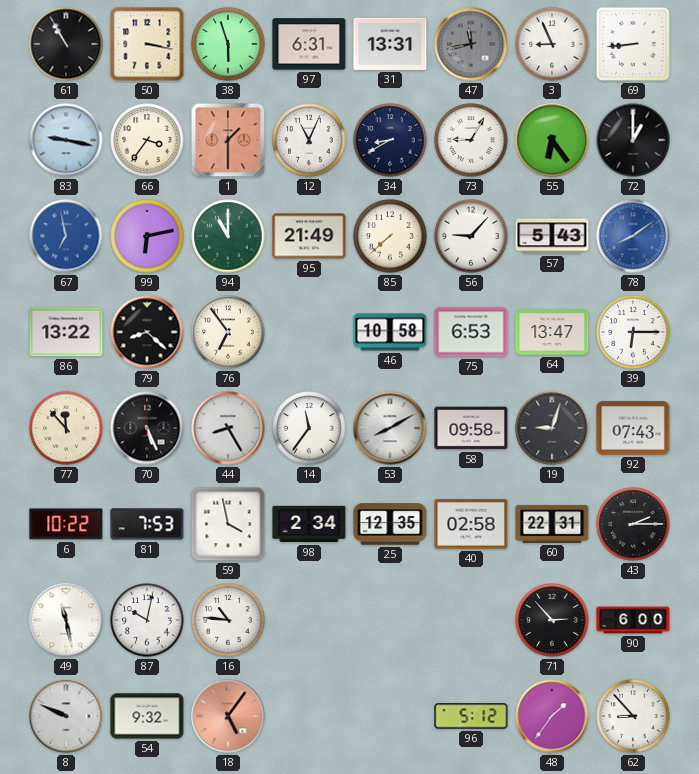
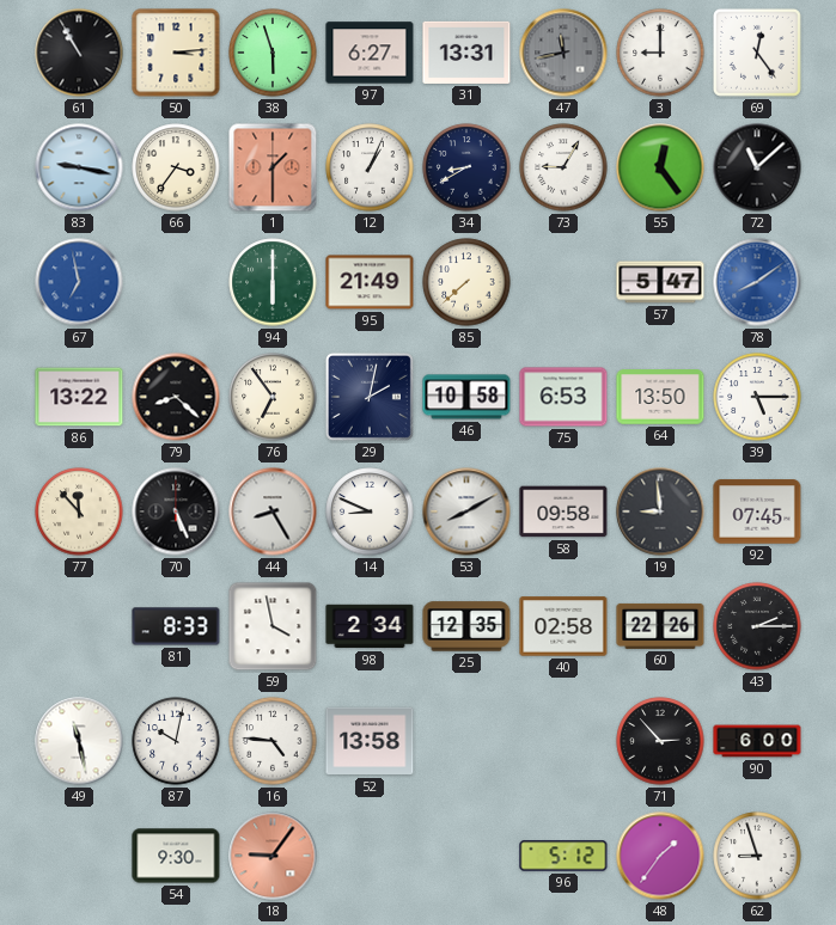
50: 3:17 -> 3:14 (176, 53)
97: 6:31 -> 6:27 (370, 53)
3: 8:56 -> 9:00 (660, 53)
69: 8:44 -> 12:24 (757, 53)
12: 11:04 -> 1:04 (370, 167)
55: 6:24 -> 12:24 (660, 167)
72: 1:00 -> 11:08 (757, 167)
99: 6:13 -> none (147, 236)
94: 11:00 -> 6:00 (273, 282)
56: 9:07 -> none (471, 236)
57: 5:43 -> 5:47 (660, 282)
29: none -> 2:02 (370, 397)
64: 13:47 -> 13:50 (660, 397)
39: 6:15 -> 5:15 (757, 397)
14: 11:36 -> 8:49 (370, 511)
19: 9:03 -> 8:59 (660, 511)
92: 07:43 -> 07:45 (757, 511)
6: 10:22 -> none (66, 524)
81: 7:53 -> 8:33 (176, 626)
60: 22:31 -> 22:26 (660, 626)
16: 10:46 -> 4:46 (273, 741)
52: none -> 13:58 (370, 741)
8: 9:49 -> none (66, 716)
54: 9:32 -> 9:30 (176, 856)
18: 5:06 -> 9:06 (273, 856)
62: 8:53 -> 8:57 (757, 856)
